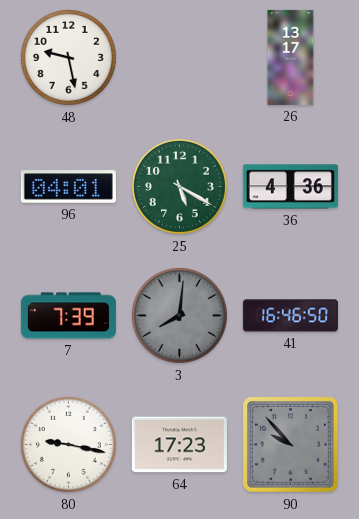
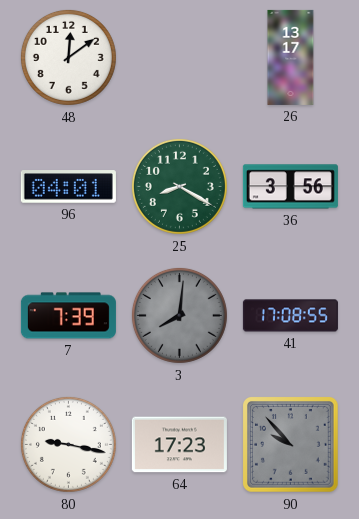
48: 9:28 -> 12:09 (68, 57)
25: 5:20 -> 8:20 (179, 186)
36: 4:36 -> 3:56 (290, 187)
41: 16:46 -> 17:08 (290, 316)
